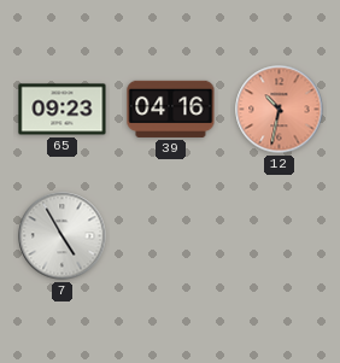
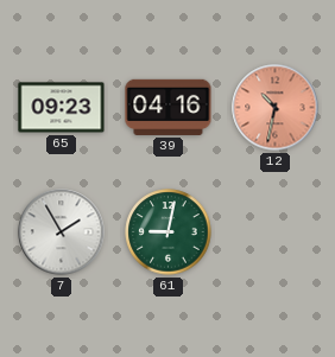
7: 4:55 -> 1:55 (62, 232)
61: none -> 9:02 (169, 232)
